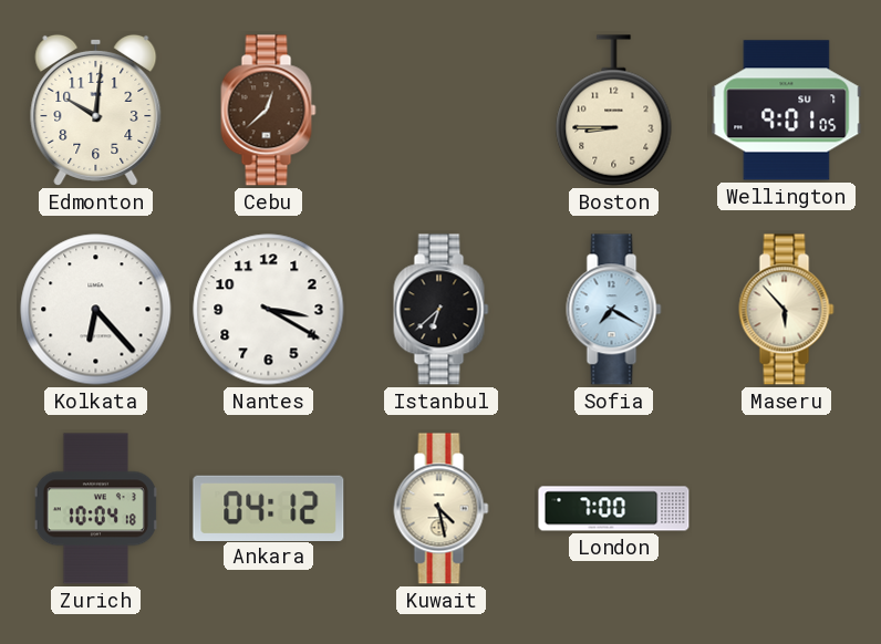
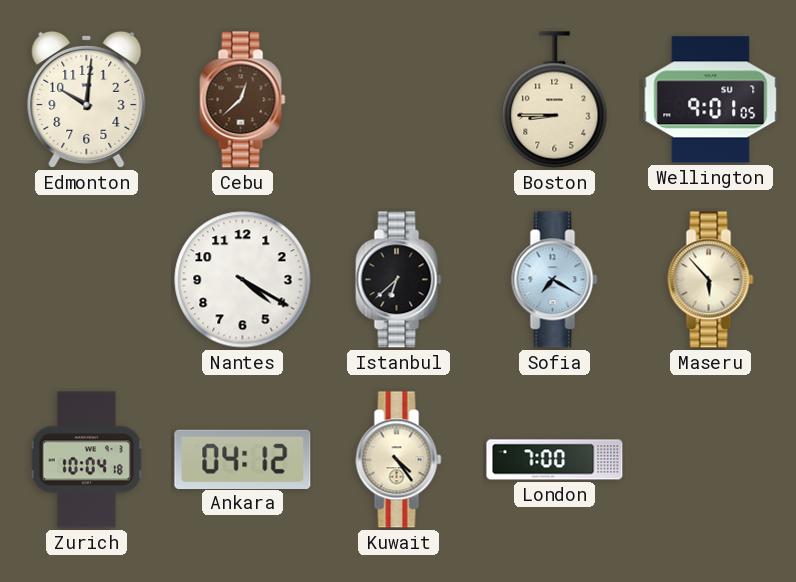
Kolkata: 6:23 -> none (96, 310)
Nantes: 3:20 -> 4:20 (243, 280)
Kuwait: 4:28 -> 4:24 (399, 460)
